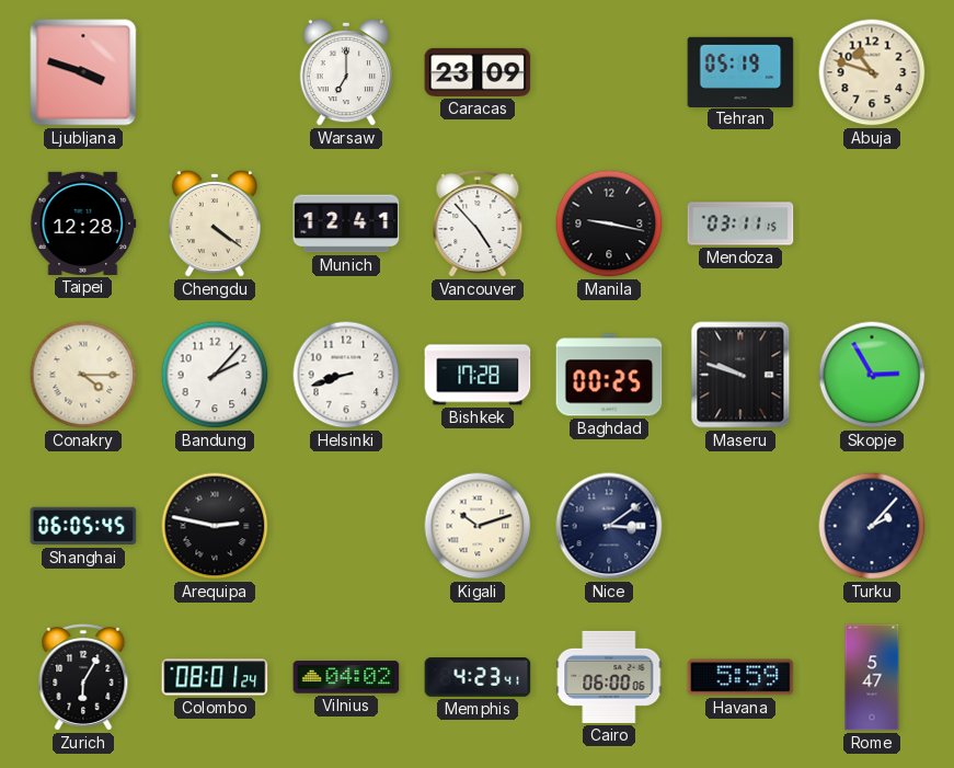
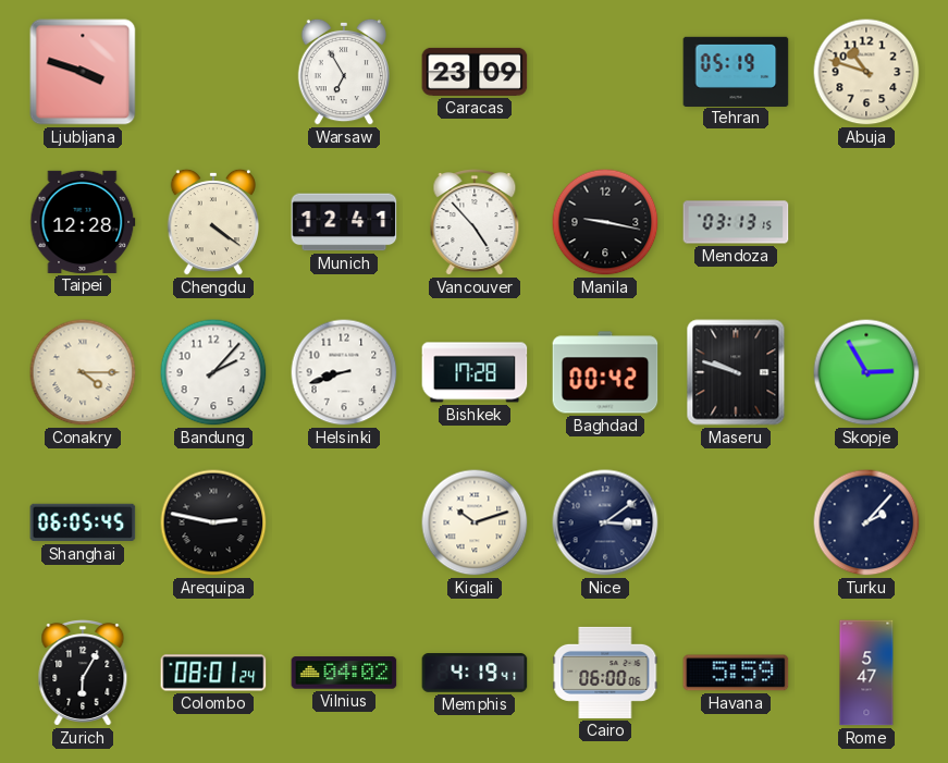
Warsaw: 7:00 -> 6:55 (343, 72)
Mendoza: 03:11 -> 03:13 (736, 222)
Baghdad: 00:25 -> 00:42 (605, 372)
Memphis: 4:23 -> 4:19 (475, 673)
